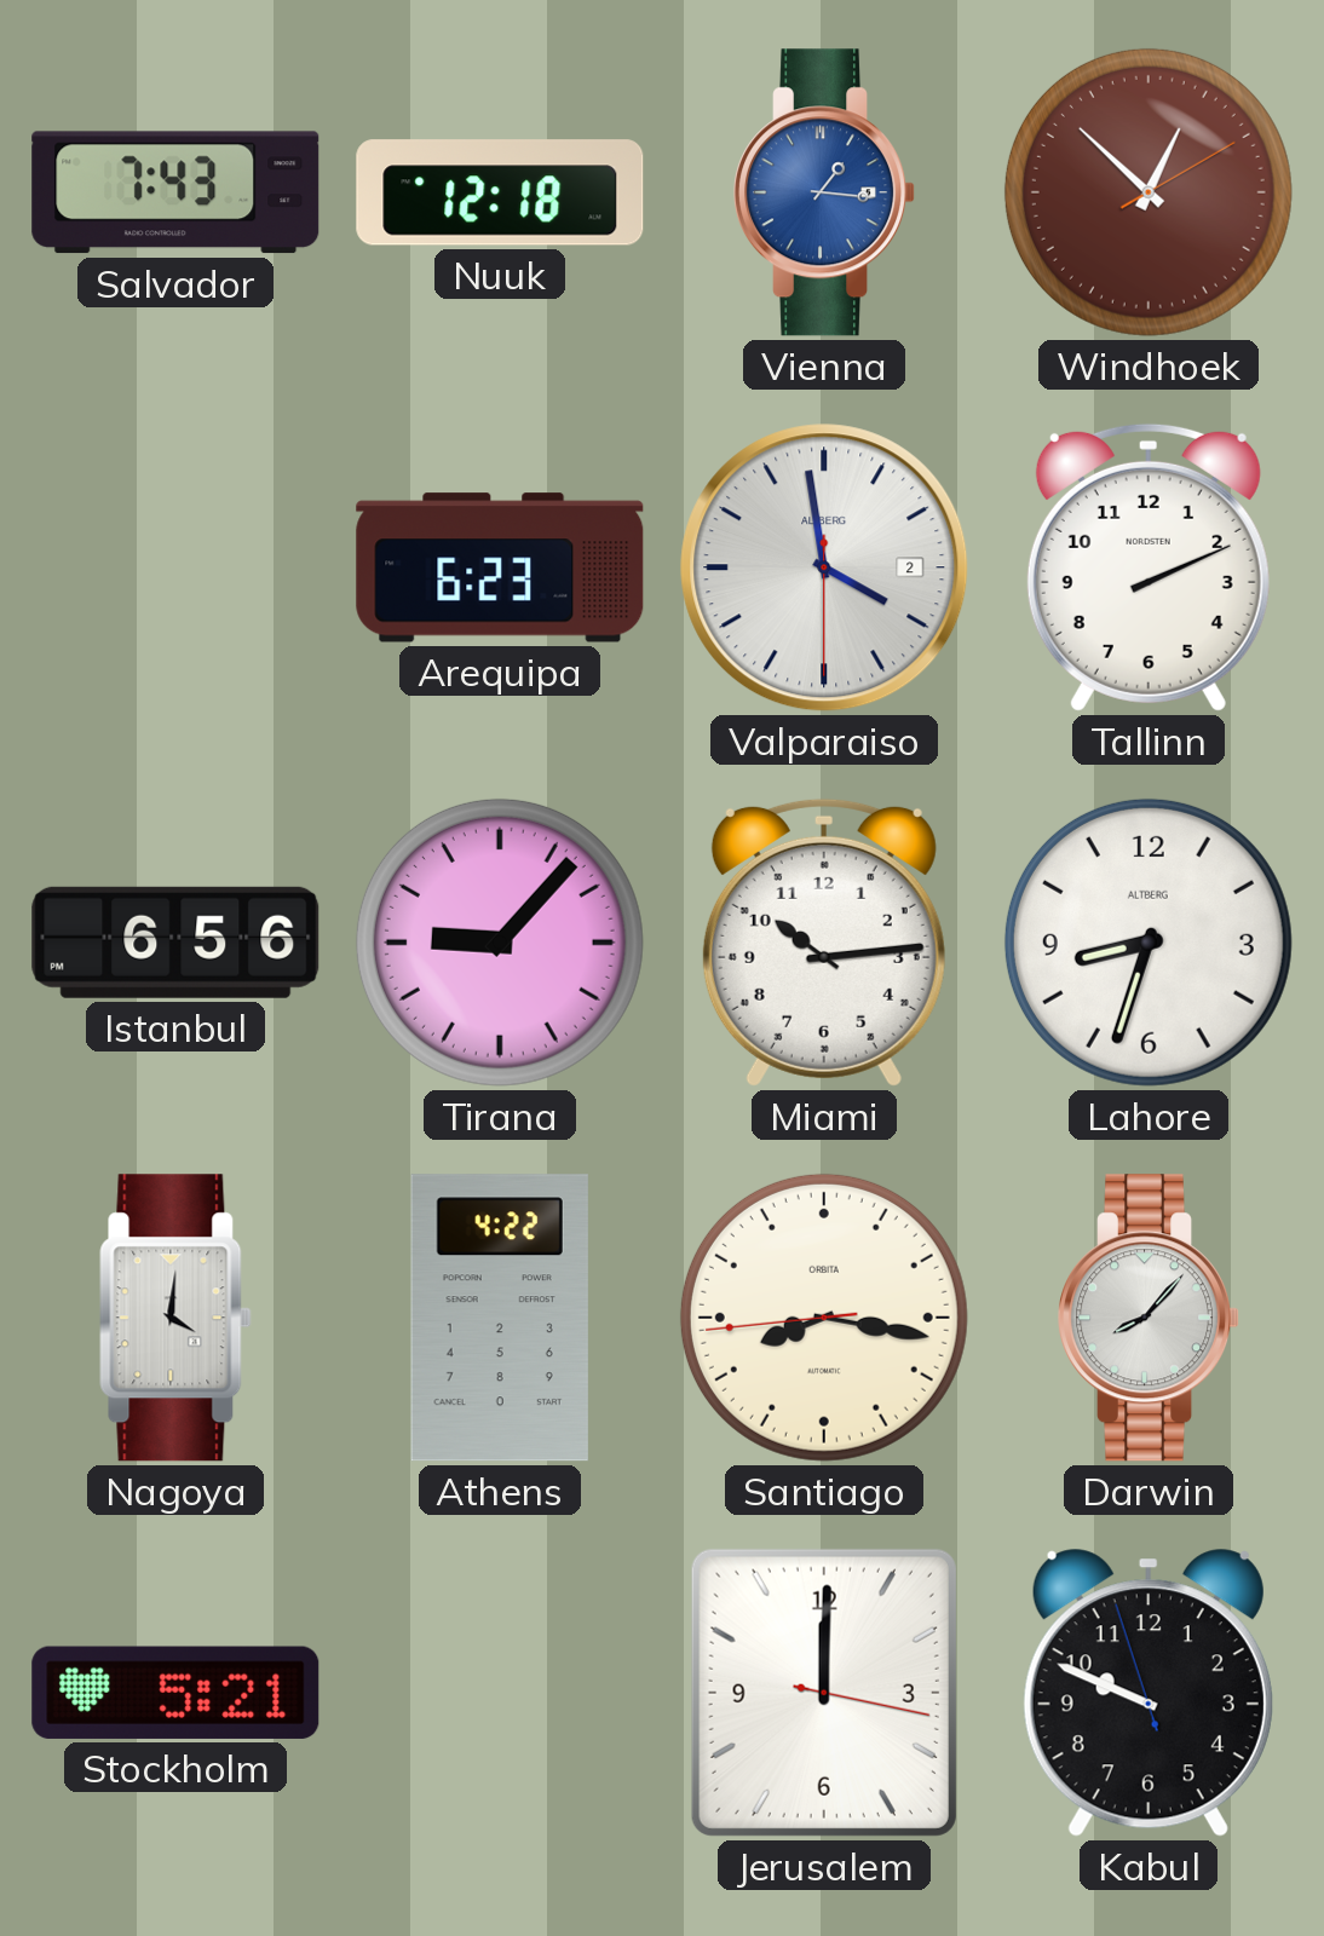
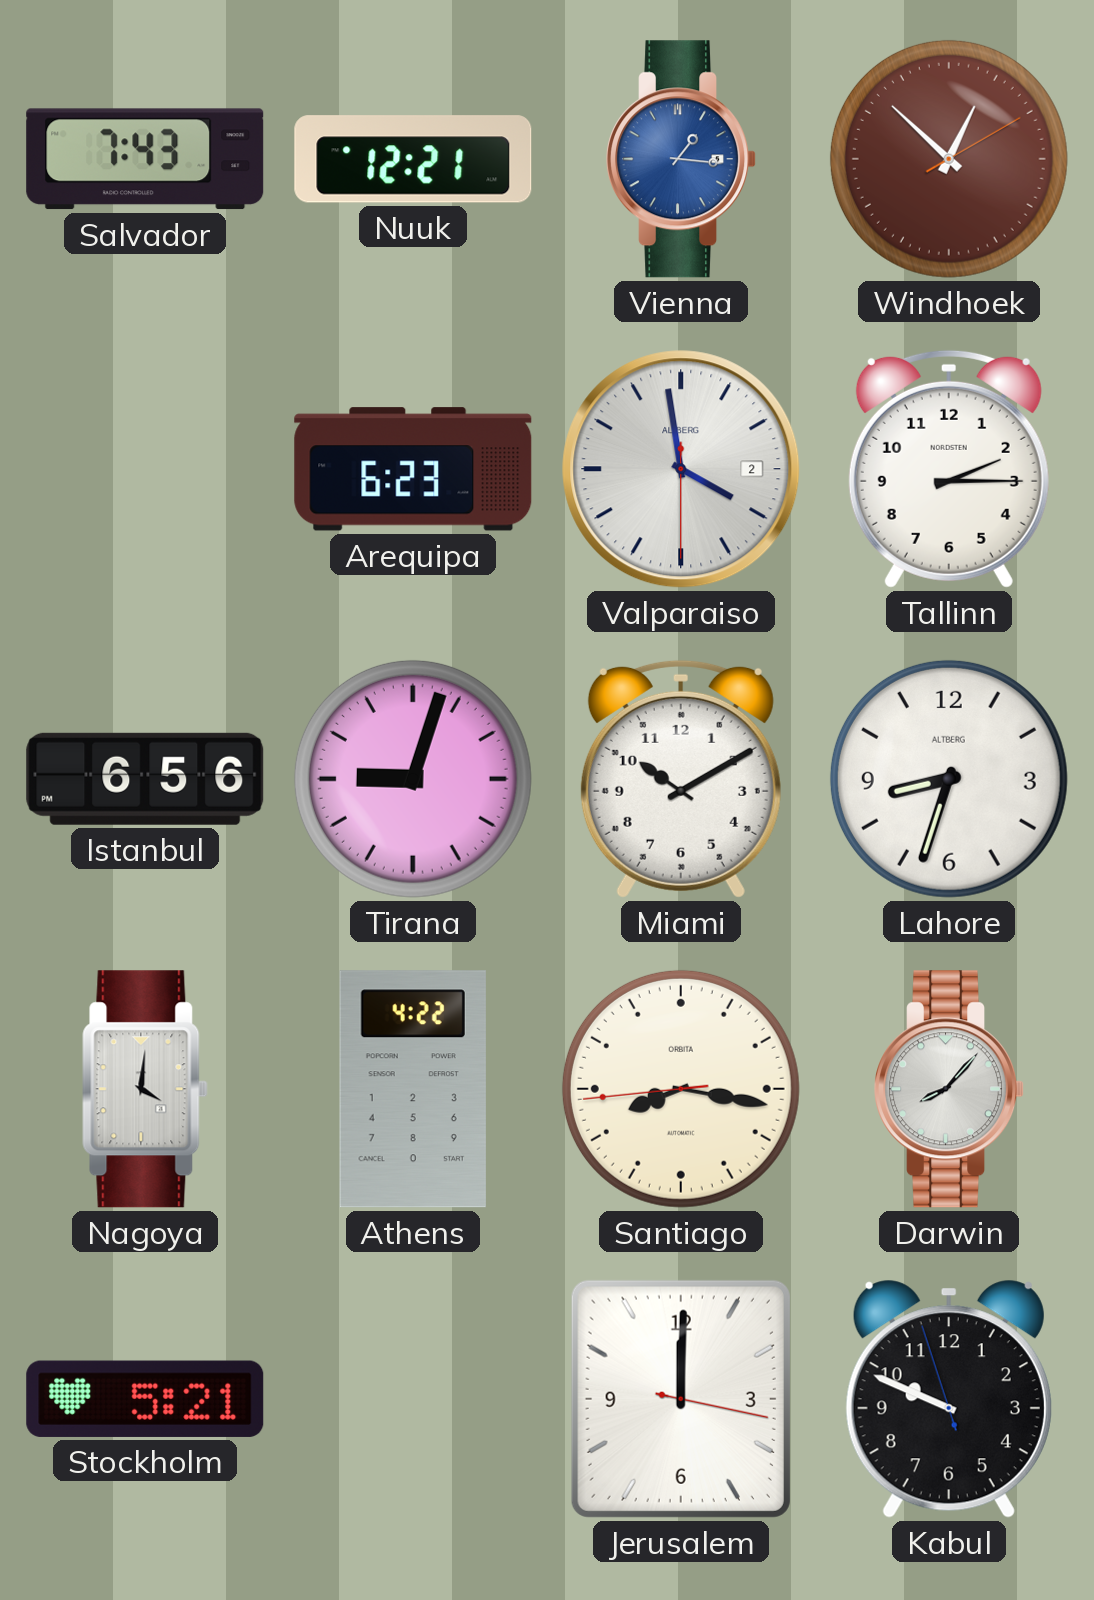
Nuuk: 12:18 -> 12:21 (413, 159)
Tallinn: 2:11 -> 2:15 (949, 469)
Tirana: 9:07 -> 9:03 (413, 779)
Miami: 10:14 -> 10:10 (681, 779)
